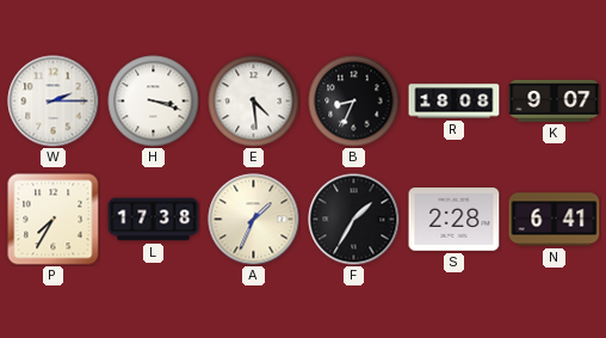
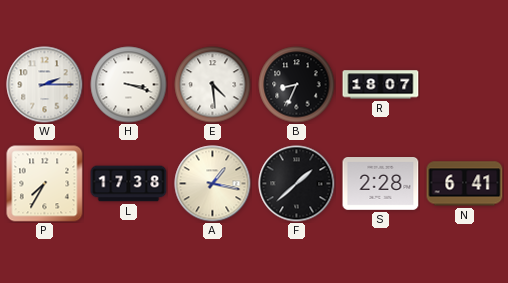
R: 18:08 -> 18:07 (381, 85)
K: 9:07 -> none (555, 100)
A: 1:34 -> 1:17 (213, 184)
F: 1:35 -> 1:38 (297, 184)
